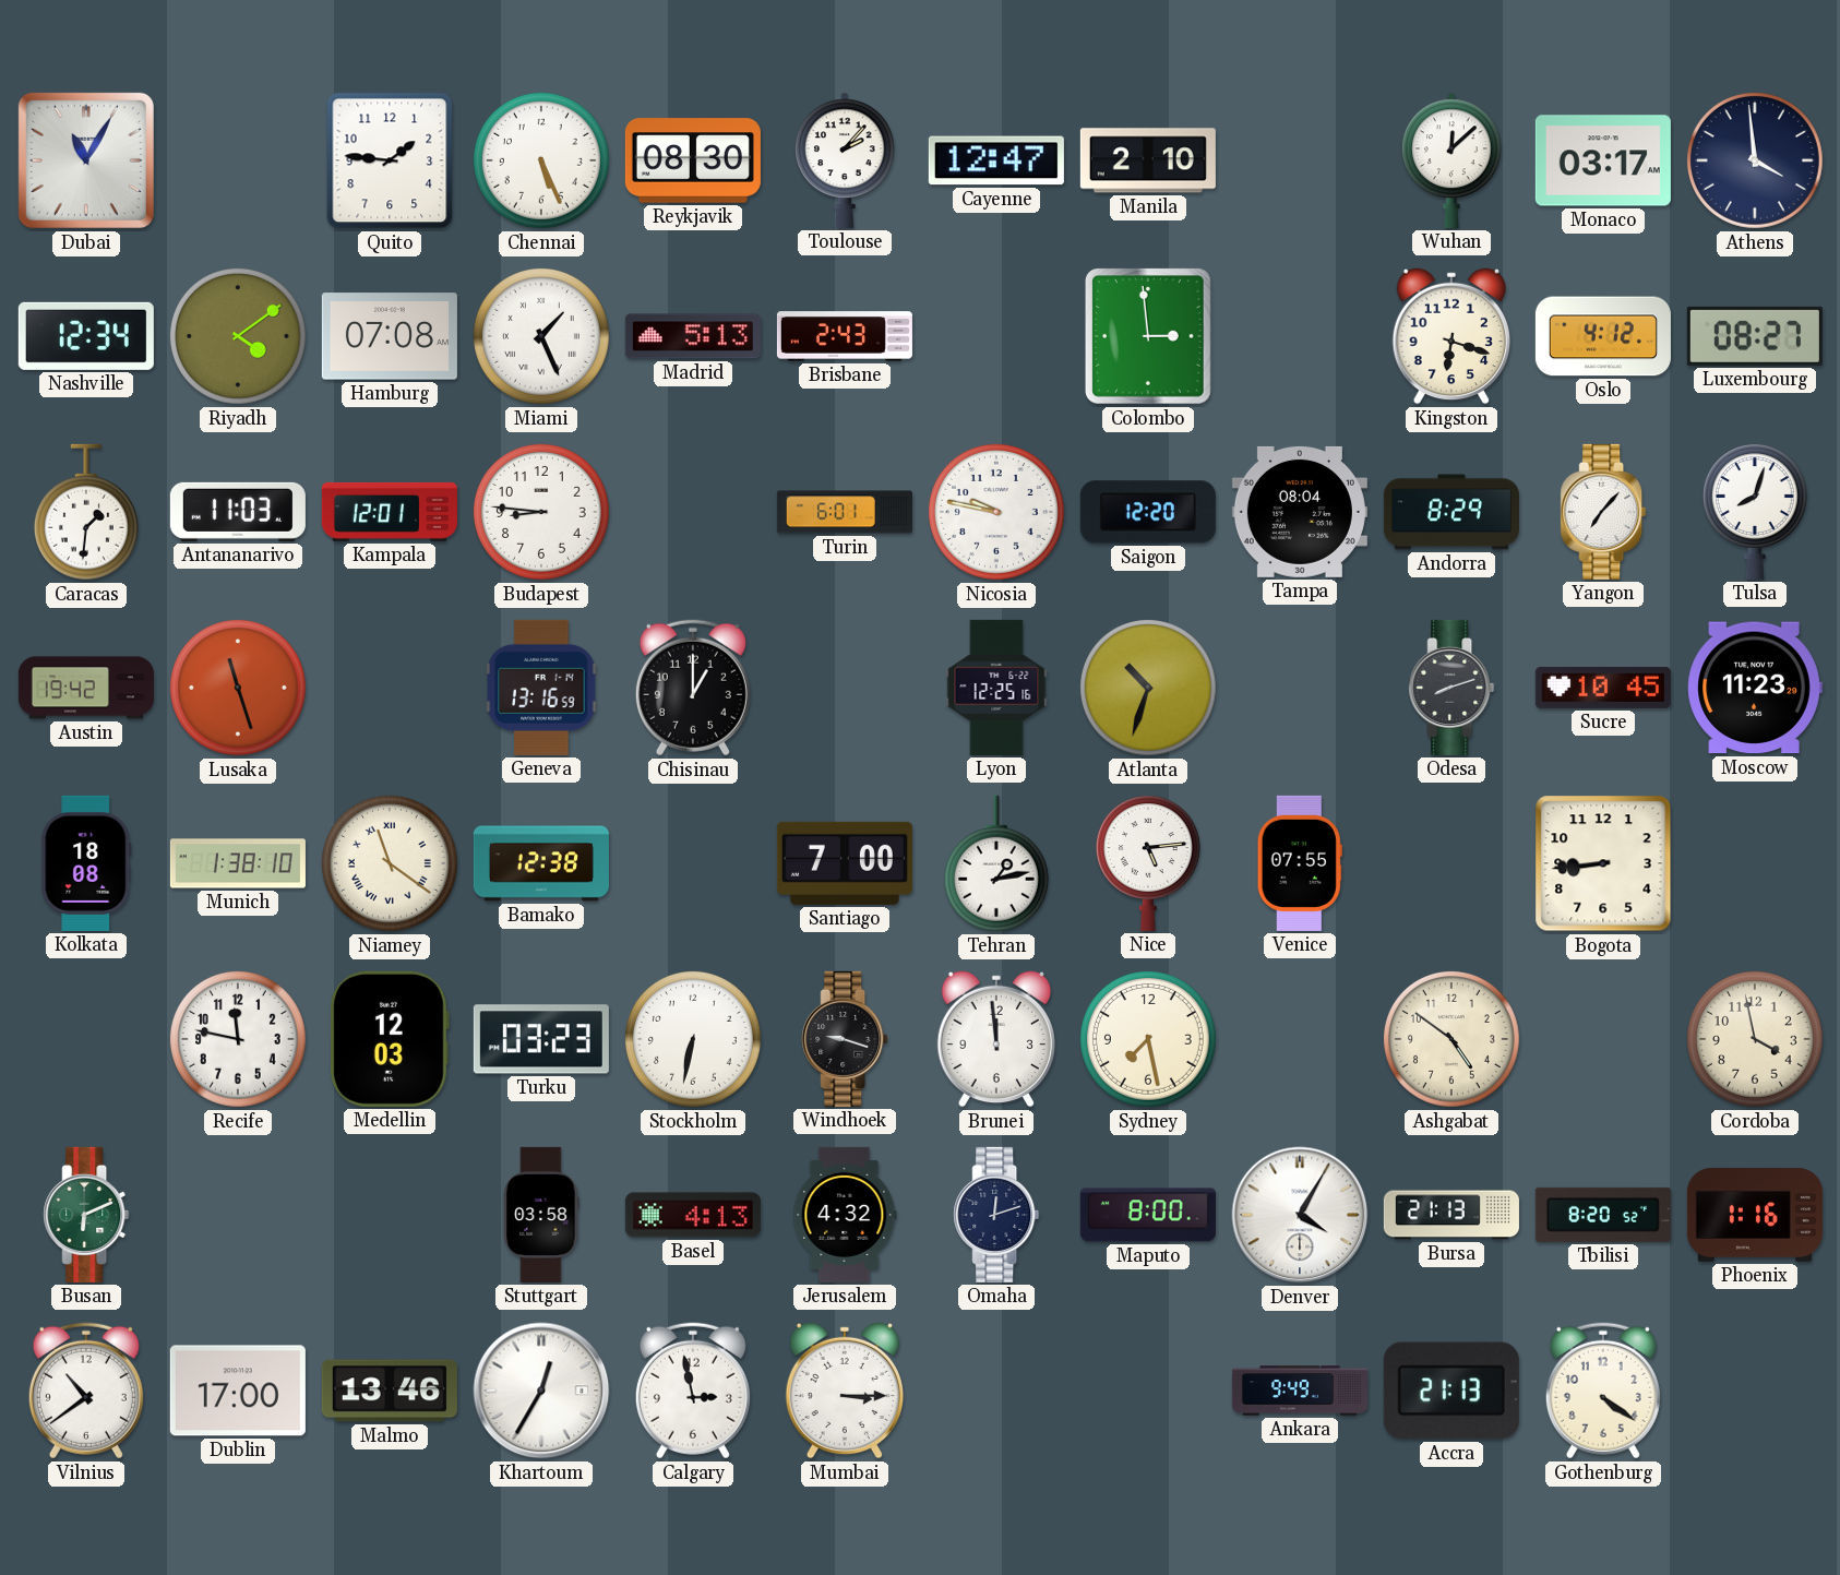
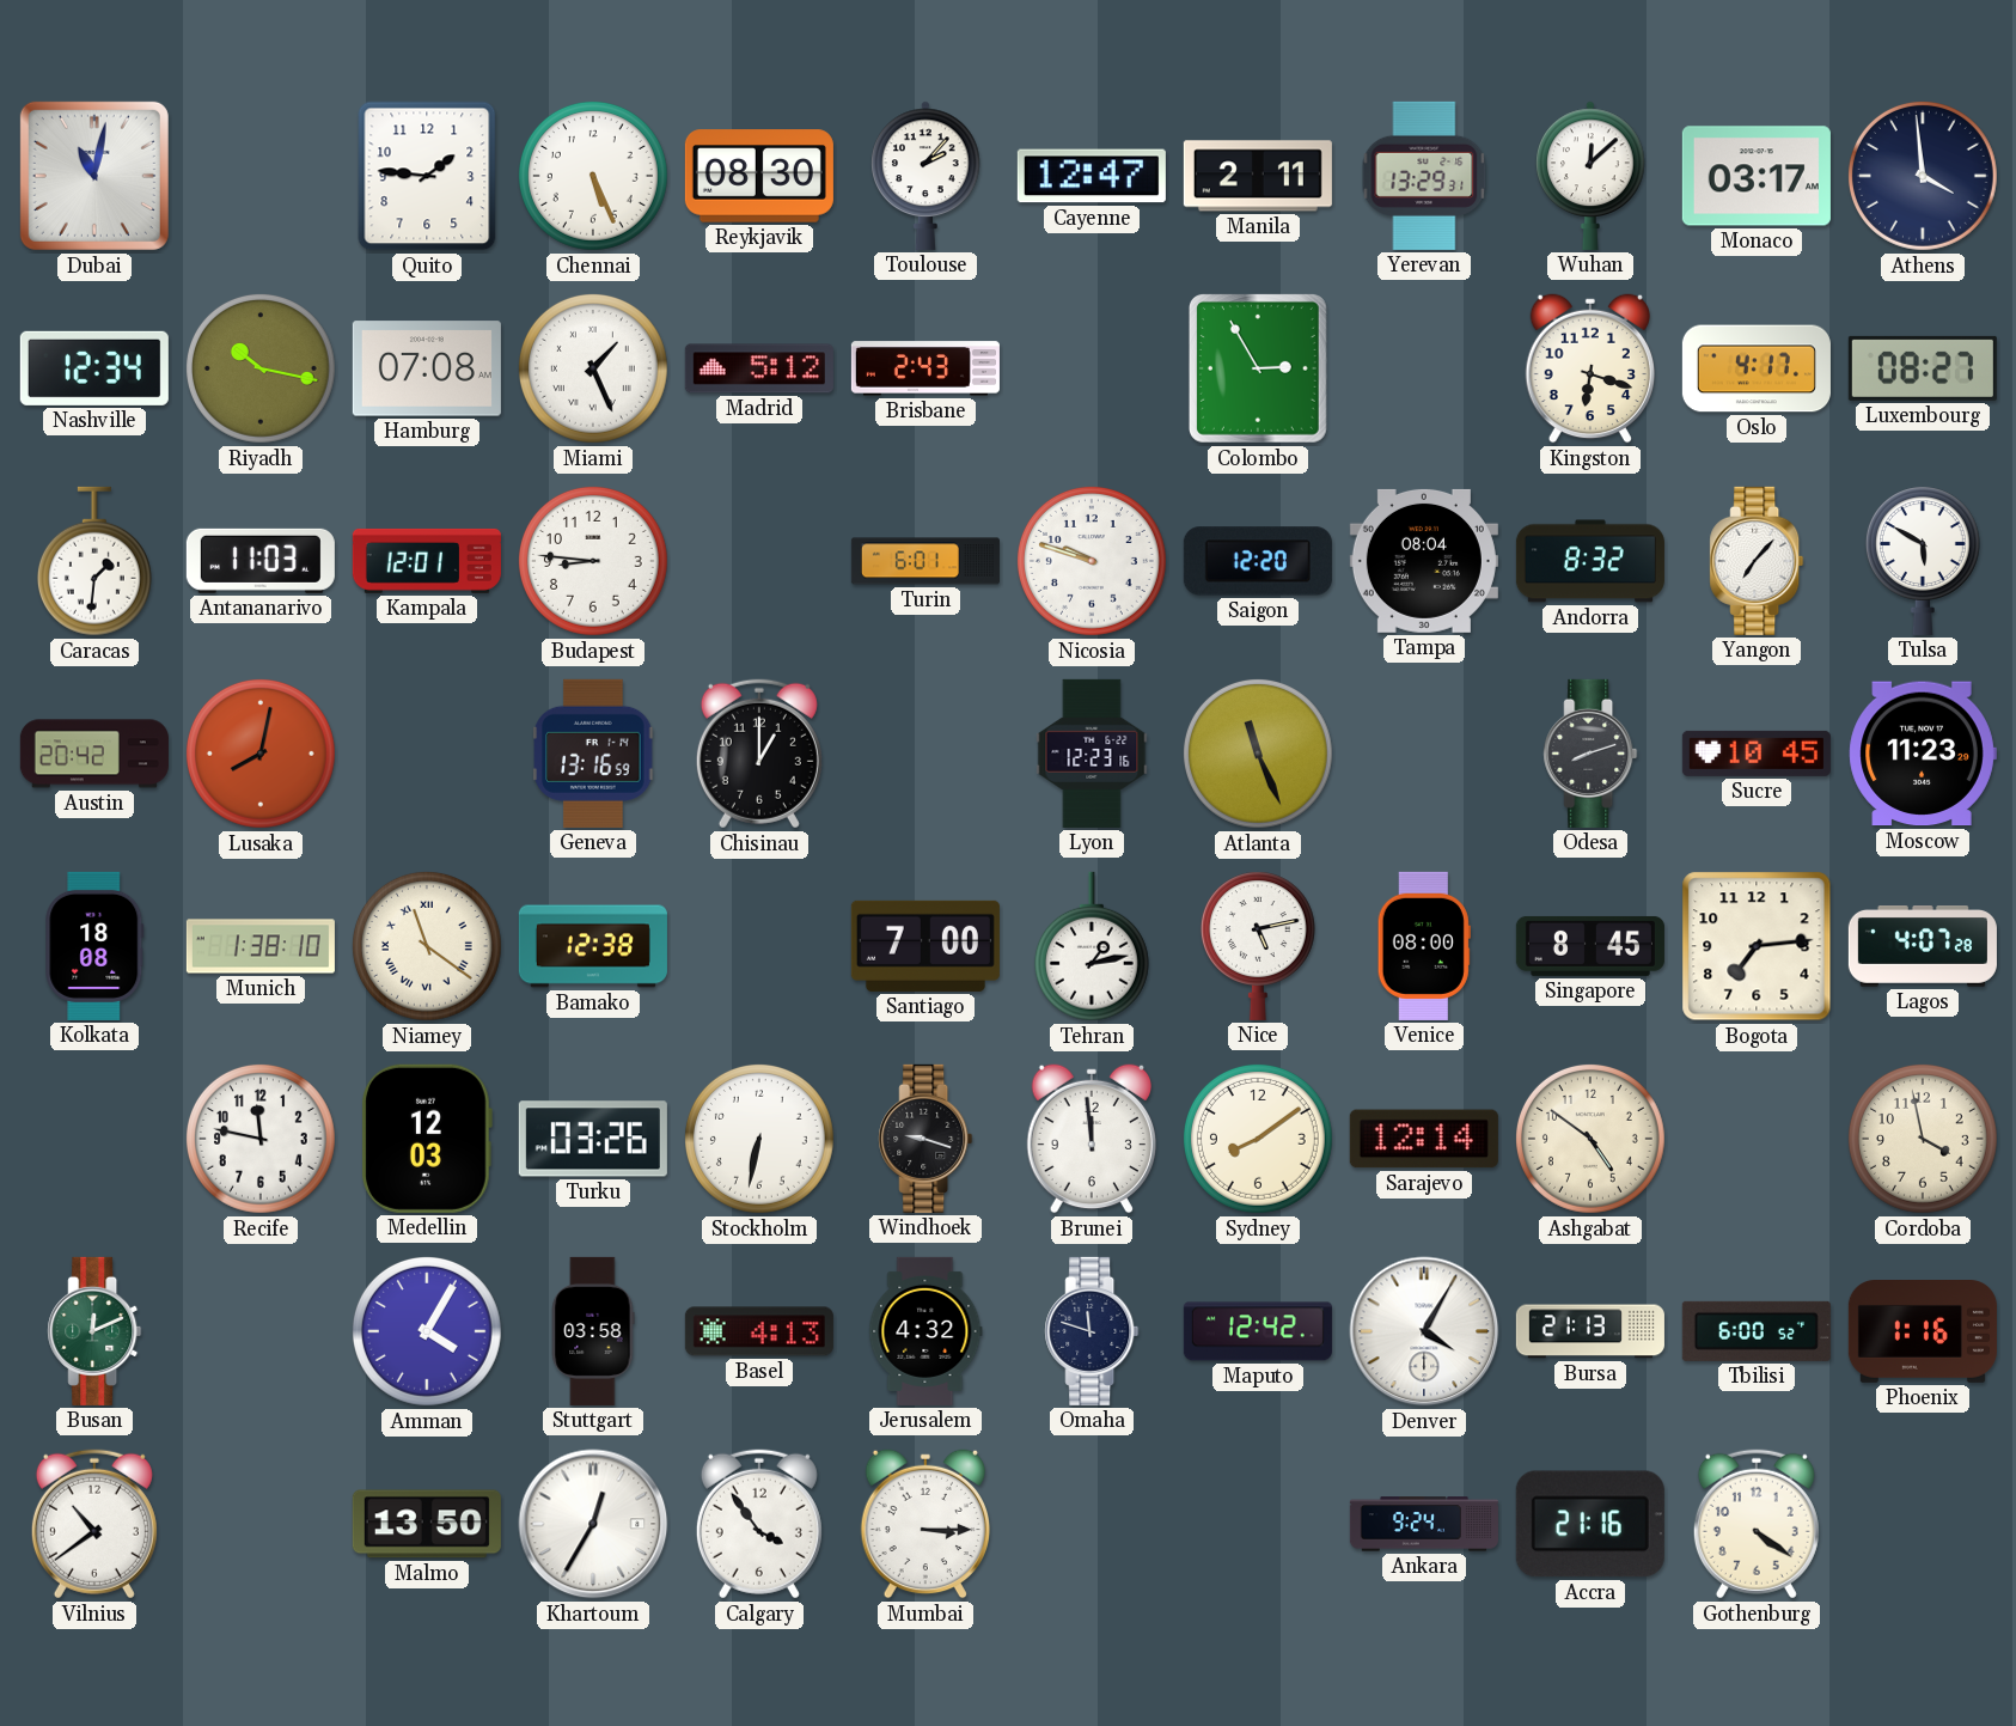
Dubai: 11:05 -> 11:02 (94, 176)
Manila: 2:10 -> 2:11 (1258, 176)
Yerevan: none -> 13:29 (1424, 176)
Riyadh: 4:09 -> 10:17 (261, 368)
Madrid: 5:13 -> 5:12 (759, 368)
Colombo: 2:59 -> 2:55 (1258, 368)
Oslo: 4:12 -> 4:17 (1757, 368)
Nicosia: 9:47 -> 9:48 (1092, 561)
Andorra: 8:29 -> 8:32 (1590, 561)
Tulsa: 8:03 -> 5:50 (1923, 561)
Austin: 19:42 -> 20:42 (94, 754)
Lusaka: 11:27 -> 8:02 (261, 754)
Lyon: 12:25 -> 12:23 (1092, 754)
Atlanta: 10:33 -> 11:26 (1258, 754)
Nice: 5:14 -> 5:13 (1258, 946)
Venice: 07:55 -> 08:00 (1424, 946)
Singapore: none -> 8:45 (1590, 946)
Bogota: 8:44 -> 7:14 (1757, 946)
Lagos: none -> 4:07 (1923, 947)
Turku: 03:23 -> 03:26 (593, 1139)
Sydney: 7:28 -> 8:09 (1258, 1139)
Sarajevo: none -> 12:14 (1424, 1139)
Busan: 6:11 -> 12:11 (94, 1331)
Amman: none -> 4:05 (427, 1331)
Omaha: 12:12 -> 11:48 (1092, 1331)
Maputo: 8:00 -> 12:42 (1258, 1331)
Tbilisi: 8:20 -> 6:00 (1757, 1331)
Dublin: 17:00 -> none (238, 1391)
Malmo: 13:46 -> 13:50 (427, 1524)
Calgary: 2:58 -> 3:54 (759, 1524)
Ankara: 9:49 -> 9:24 (1424, 1524)
Accra: 21:13 -> 21:16 (1590, 1524)
